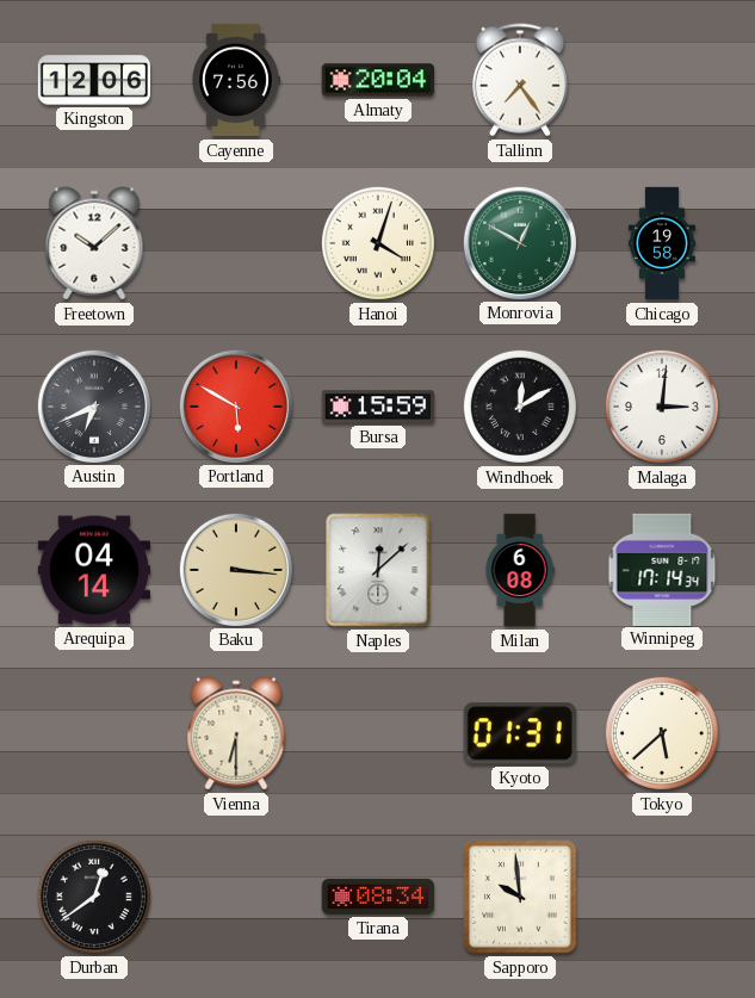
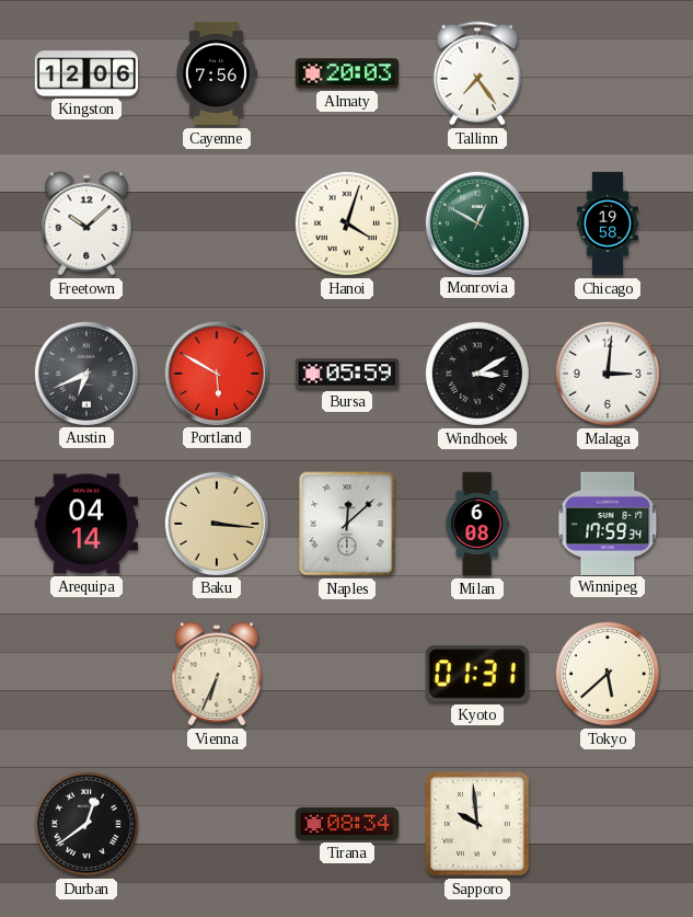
Almaty: 20:04 -> 20:03 (346, 73)
Bursa: 15:59 -> 05:59 (346, 374)
Windhoek: 12:10 -> 3:10 (477, 374)
Winnipeg: 17:14 -> 17:59 (608, 523)
Vienna: 6:30 -> 6:34 (217, 674)
